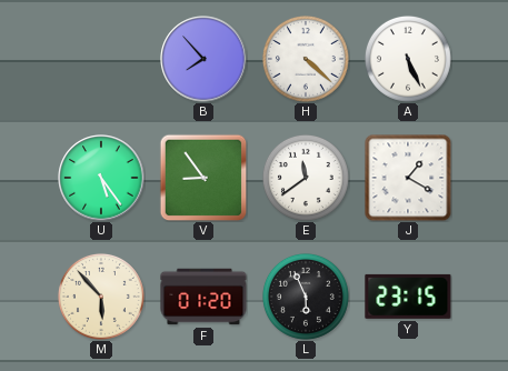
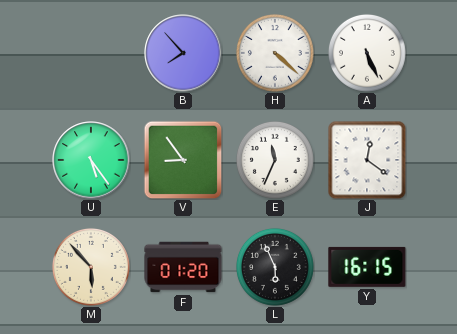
E: 11:39 -> 11:34 (275, 160)
J: 1:20 -> 12:21 (367, 160)
Y: 23:15 -> 16:15 (367, 267)
